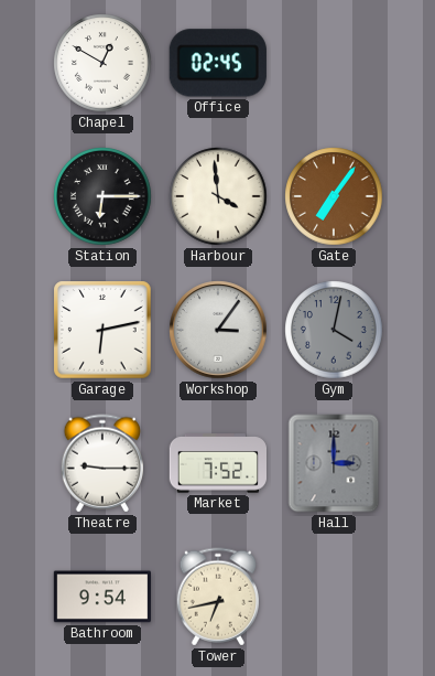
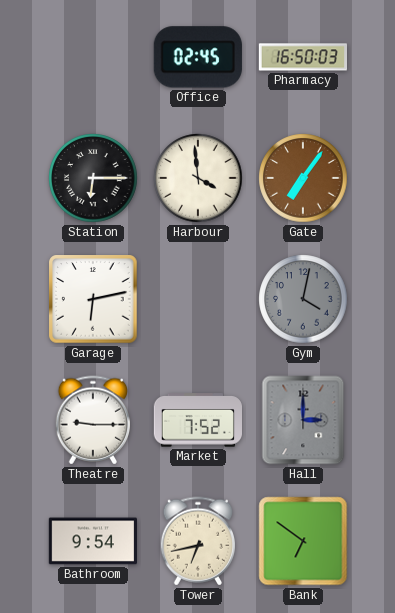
Chapel: 12:50 -> none (102, 63)
Pharmacy: none -> 16:50 (302, 57)
Workshop: 3:06 -> none (218, 330)
Bank: none -> 6:51 (303, 541)
